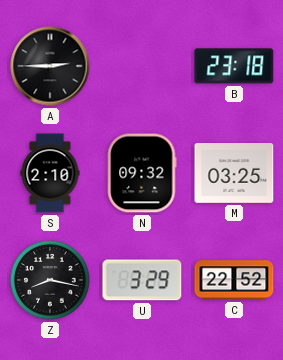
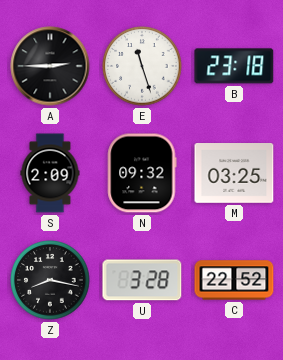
E: none -> 11:27 (142, 66)
S: 2:10 -> 2:09 (50, 173)
U: 3:29 -> 3:28 (142, 280)
